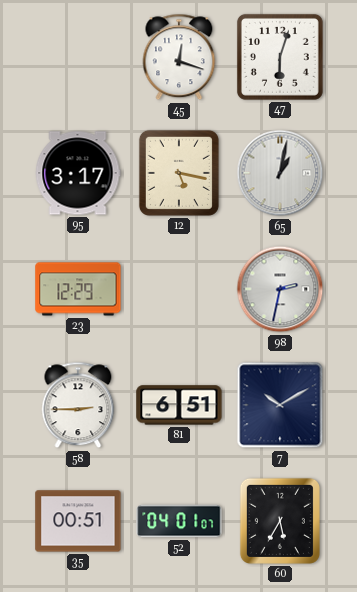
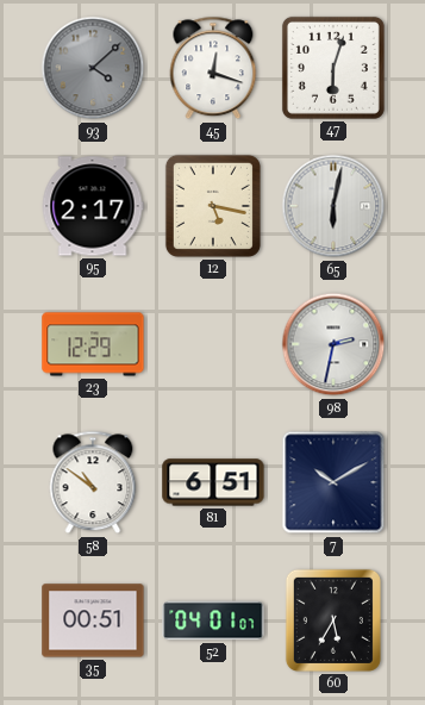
93: none -> 4:08 (93, 68)
95: 3:17 -> 2:17 (93, 206)
65: 1:02 -> 6:02 (333, 206)
58: 2:45 -> 10:51 (93, 482)
